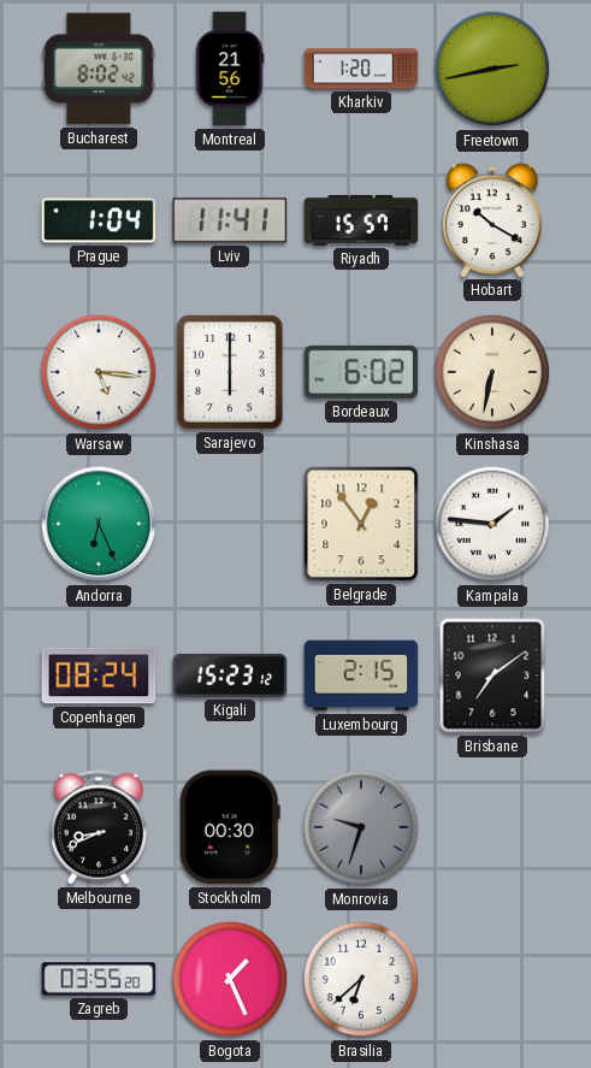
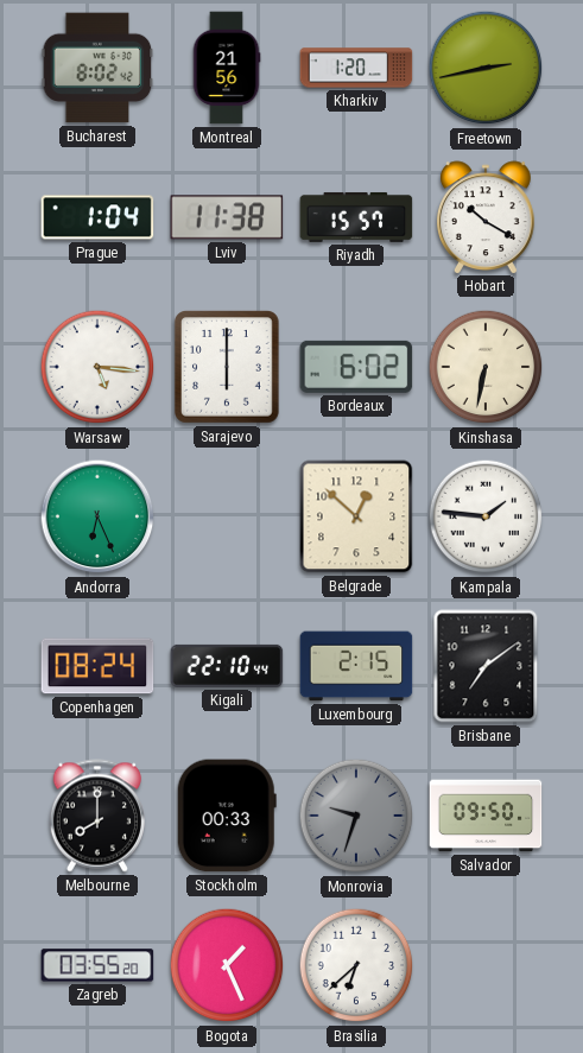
Lviv: 11:41 -> 11:38 (227, 217)
Belgrade: 12:54 -> 12:52 (356, 516)
Kigali: 15:23 -> 22:10 (227, 666)
Melbourne: 8:41 -> 8:00 (96, 816)
Stockholm: 00:30 -> 00:33 (227, 816)
Salvador: none -> 09:50 (486, 816)
